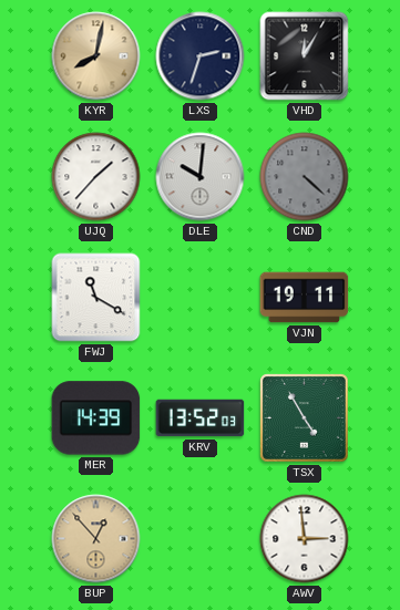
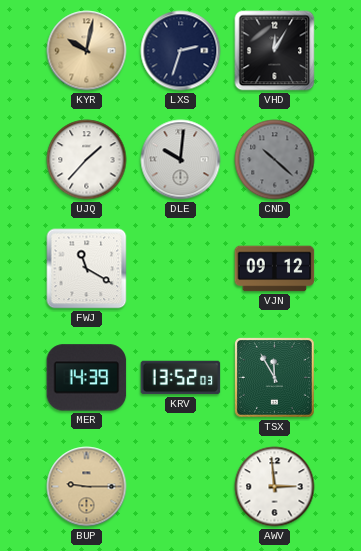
KYR: 8:02 -> 10:02 (87, 51)
CND: 4:22 -> 10:22 (275, 160)
VJN: 19:11 -> 09:12 (275, 269)
TSX: 4:55 -> 11:55 (275, 378)
BUP: 12:53 -> 9:15 (87, 487)
